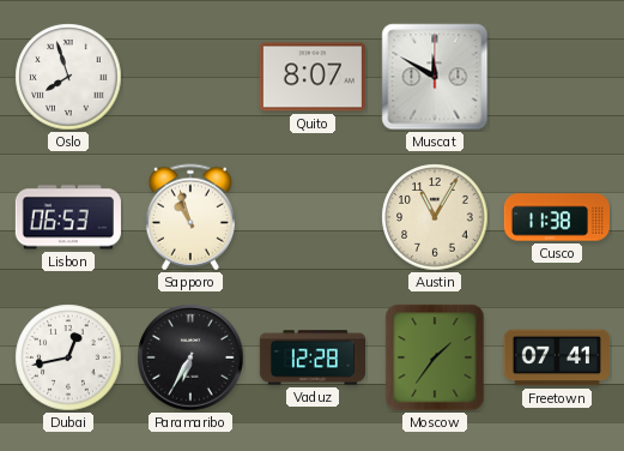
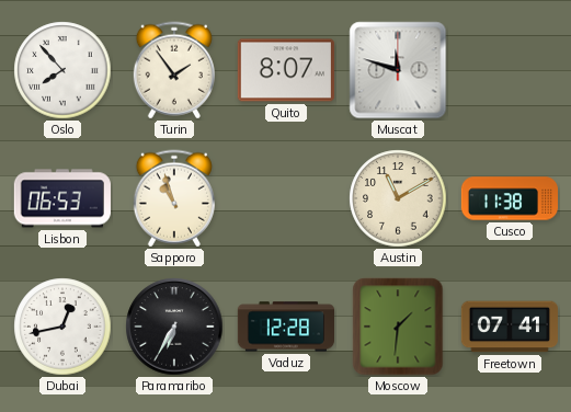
Oslo: 7:57 -> 7:53 (62, 70)
Turin: none -> 1:54 (174, 70)
Muscat: 11:50 -> 11:48 (398, 70)
Austin: 11:05 -> 11:10 (398, 198)
Moscow: 1:36 -> 1:31 (398, 327)
